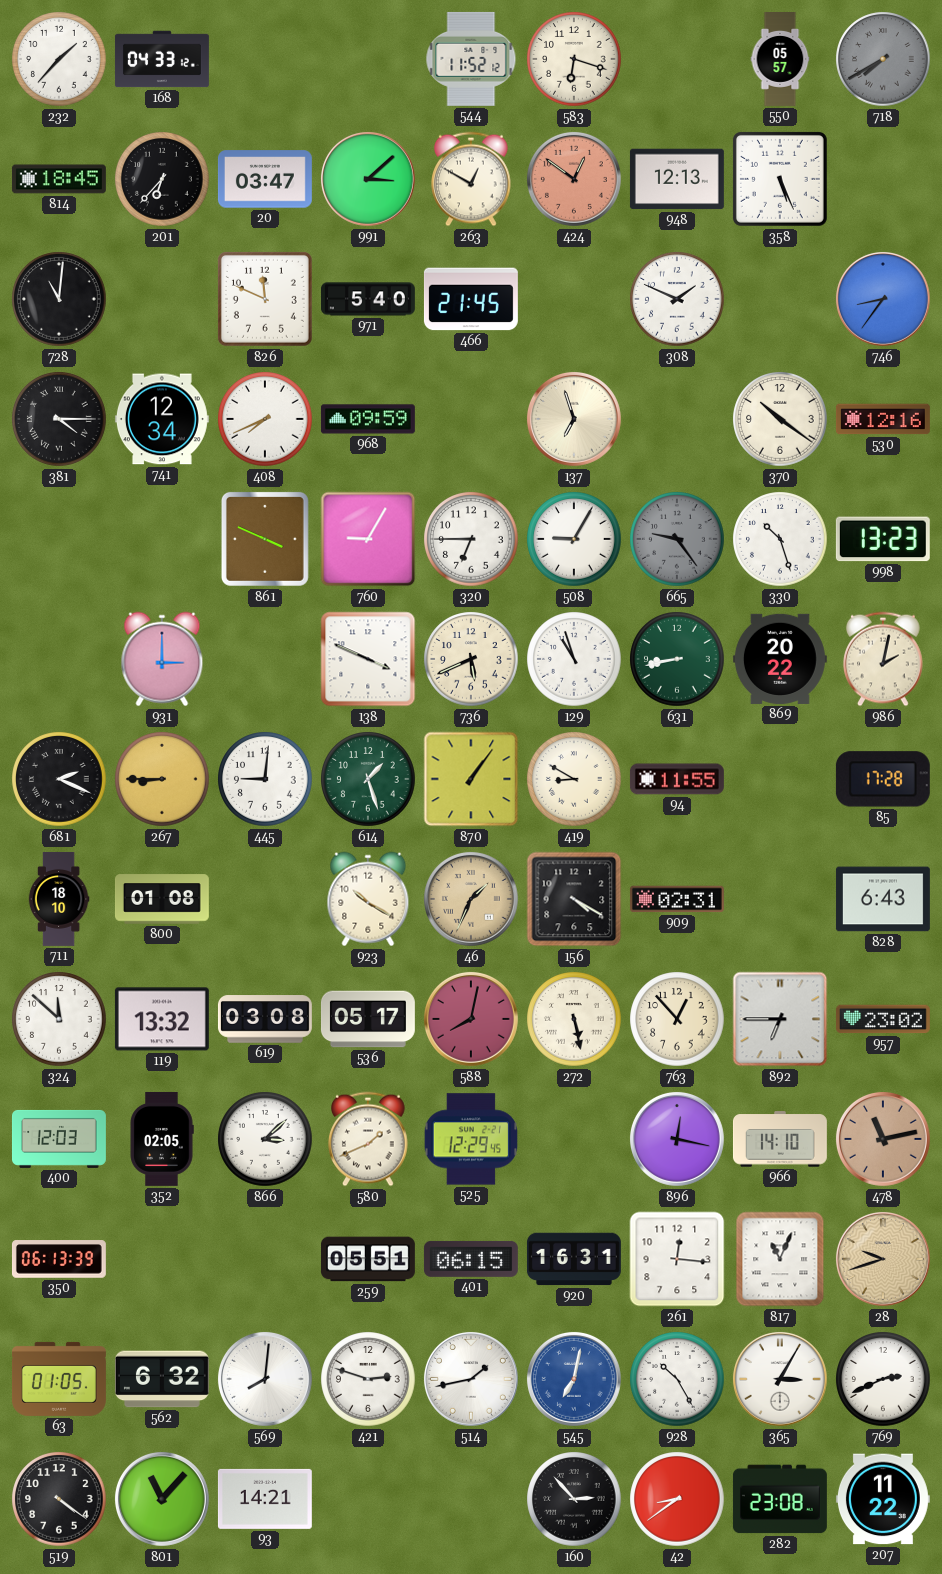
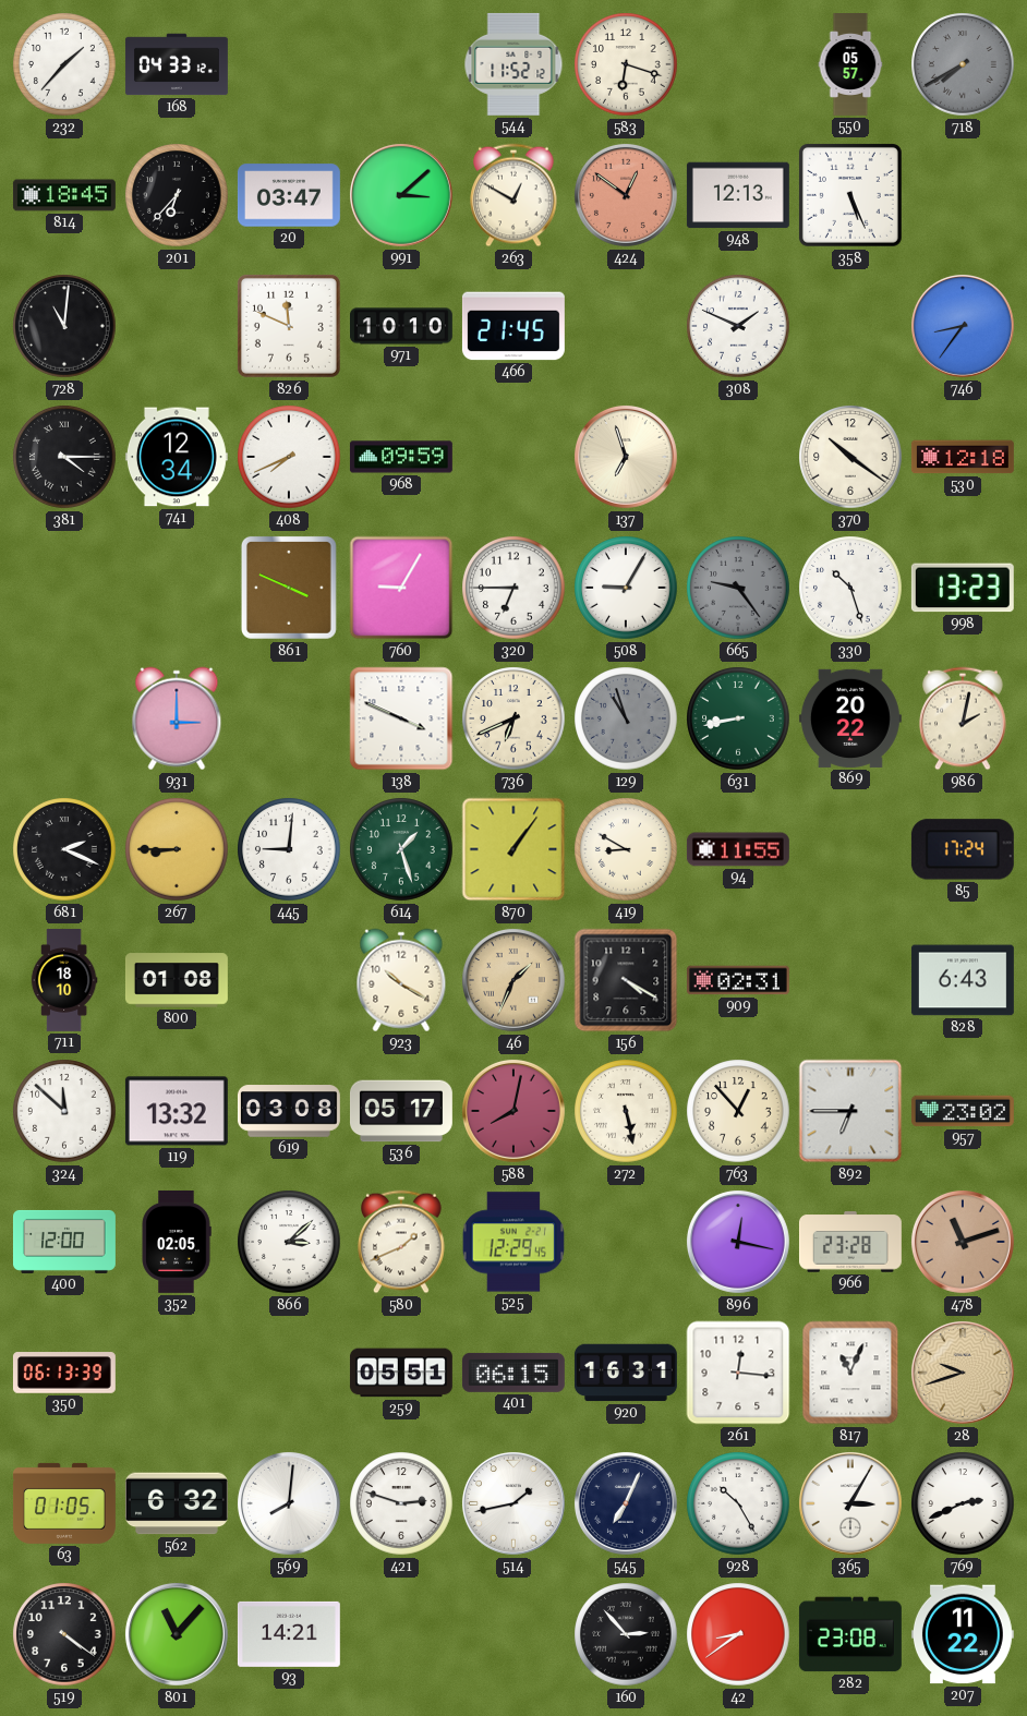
971: 5:40 -> 10:10 (401, 326)
530: 12:16 -> 12:18 (963, 457)
736: 5:41 -> 6:41 (513, 718)
129 dial: white -> grey (626, 718)
85: 17:28 -> 17:24 (963, 849)
400: 12:03 -> 12:00 (64, 1242)
966: 14:10 -> 23:28 (850, 1242)
478: 11:13 -> 11:12 (963, 1242)
545: 7:02 -> 7:04 (626, 1503)
545 dial: blue -> navy (626, 1503)
